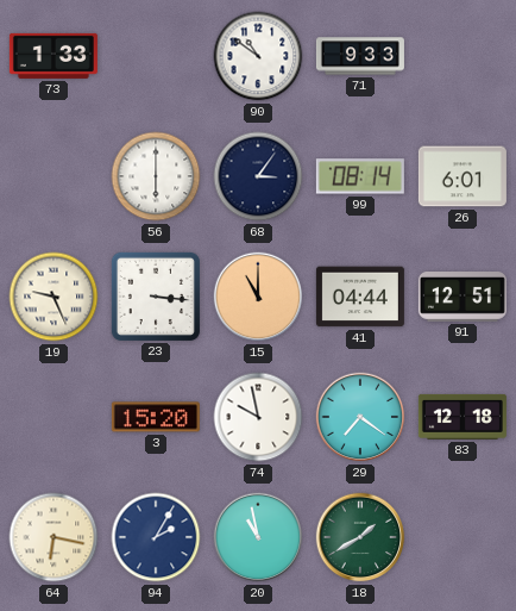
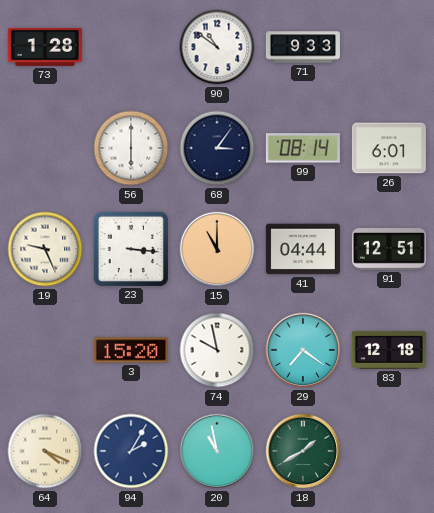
73: 1:33 -> 1:28 (45, 47)
64: 6:17 -> 4:19 (45, 451)
